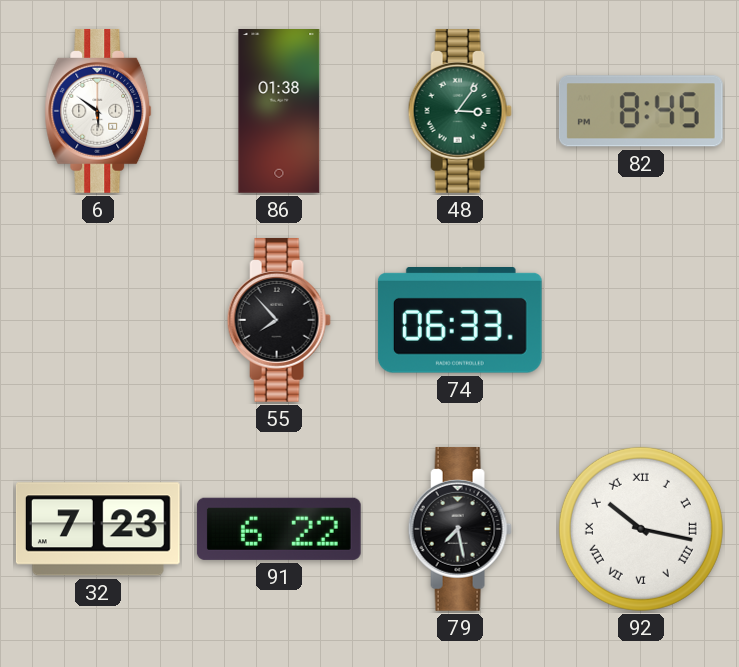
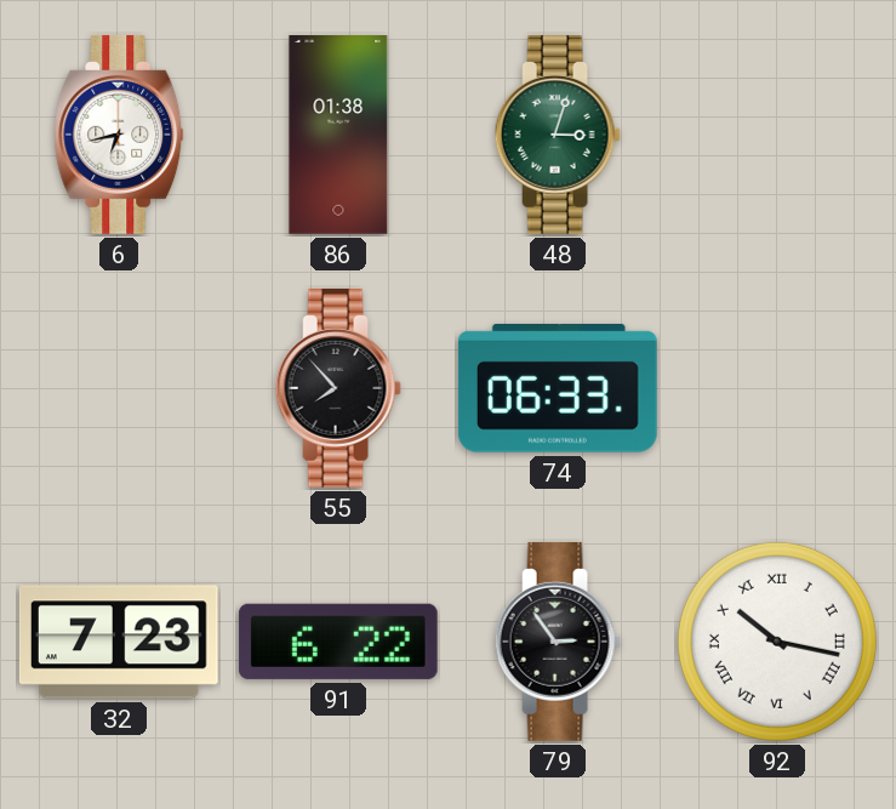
6: 5:51 -> 6:43 (119, 135)
48: 3:06 -> 3:03 (558, 135)
82: 8:45 -> none (641, 111)
79: 7:28 -> 2:54 (558, 642)
